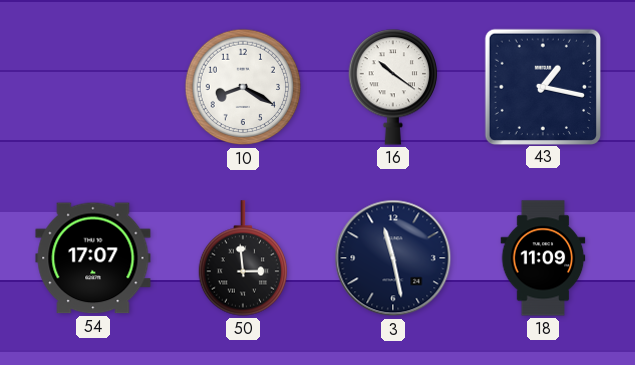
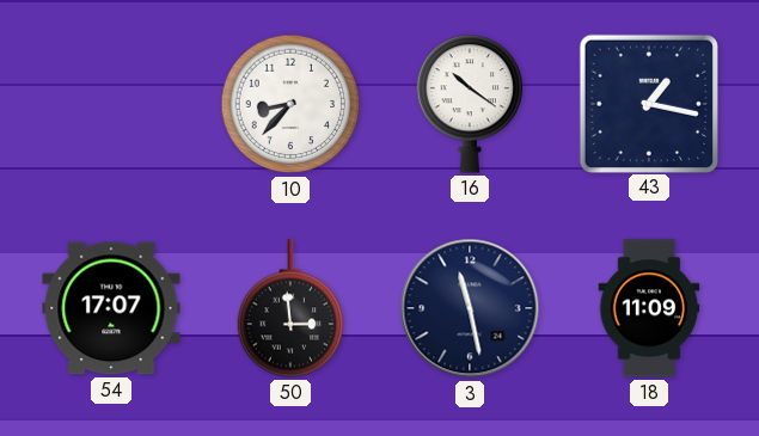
10: 8:20 -> 8:37 (290, 104)
